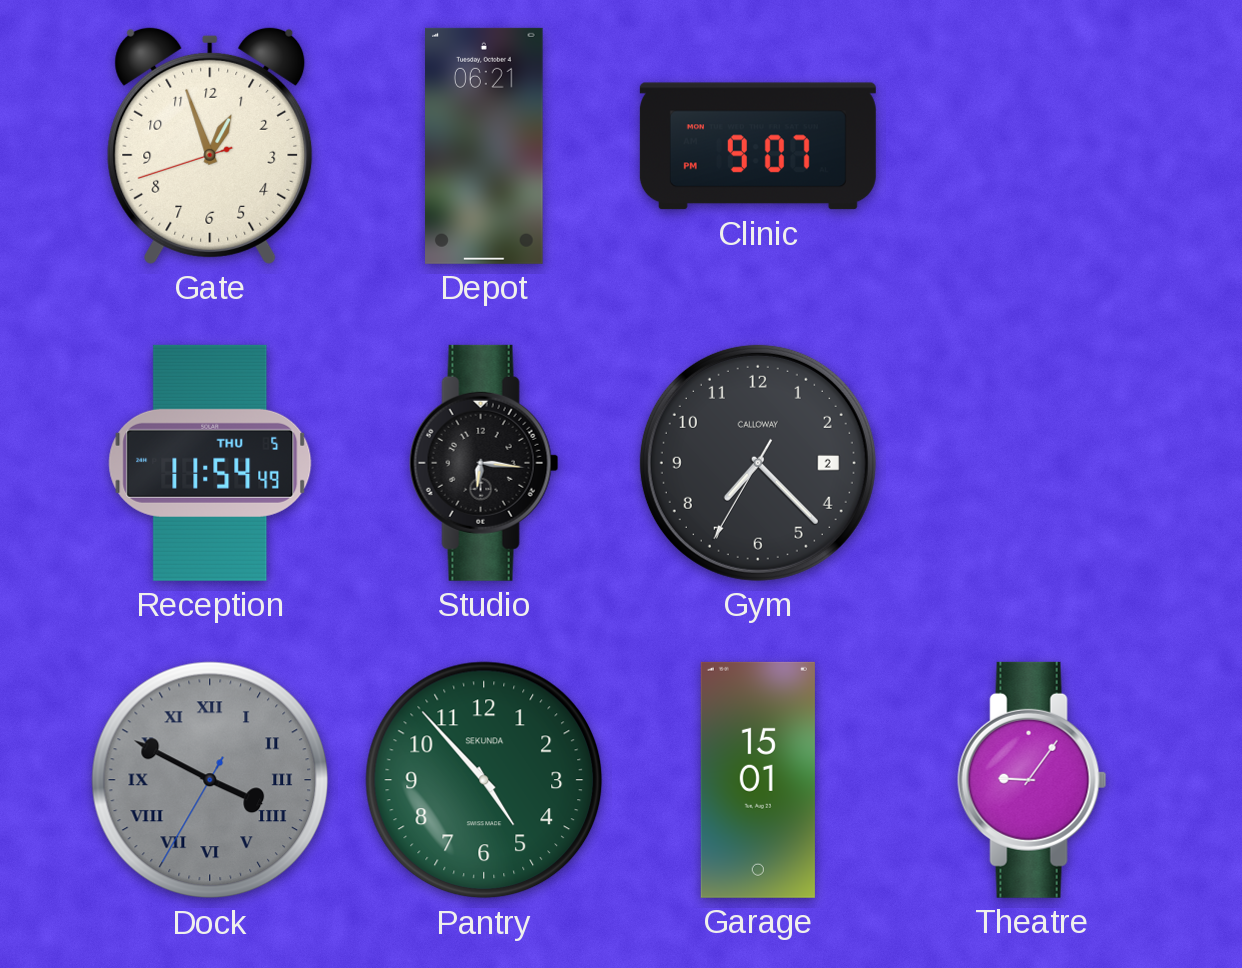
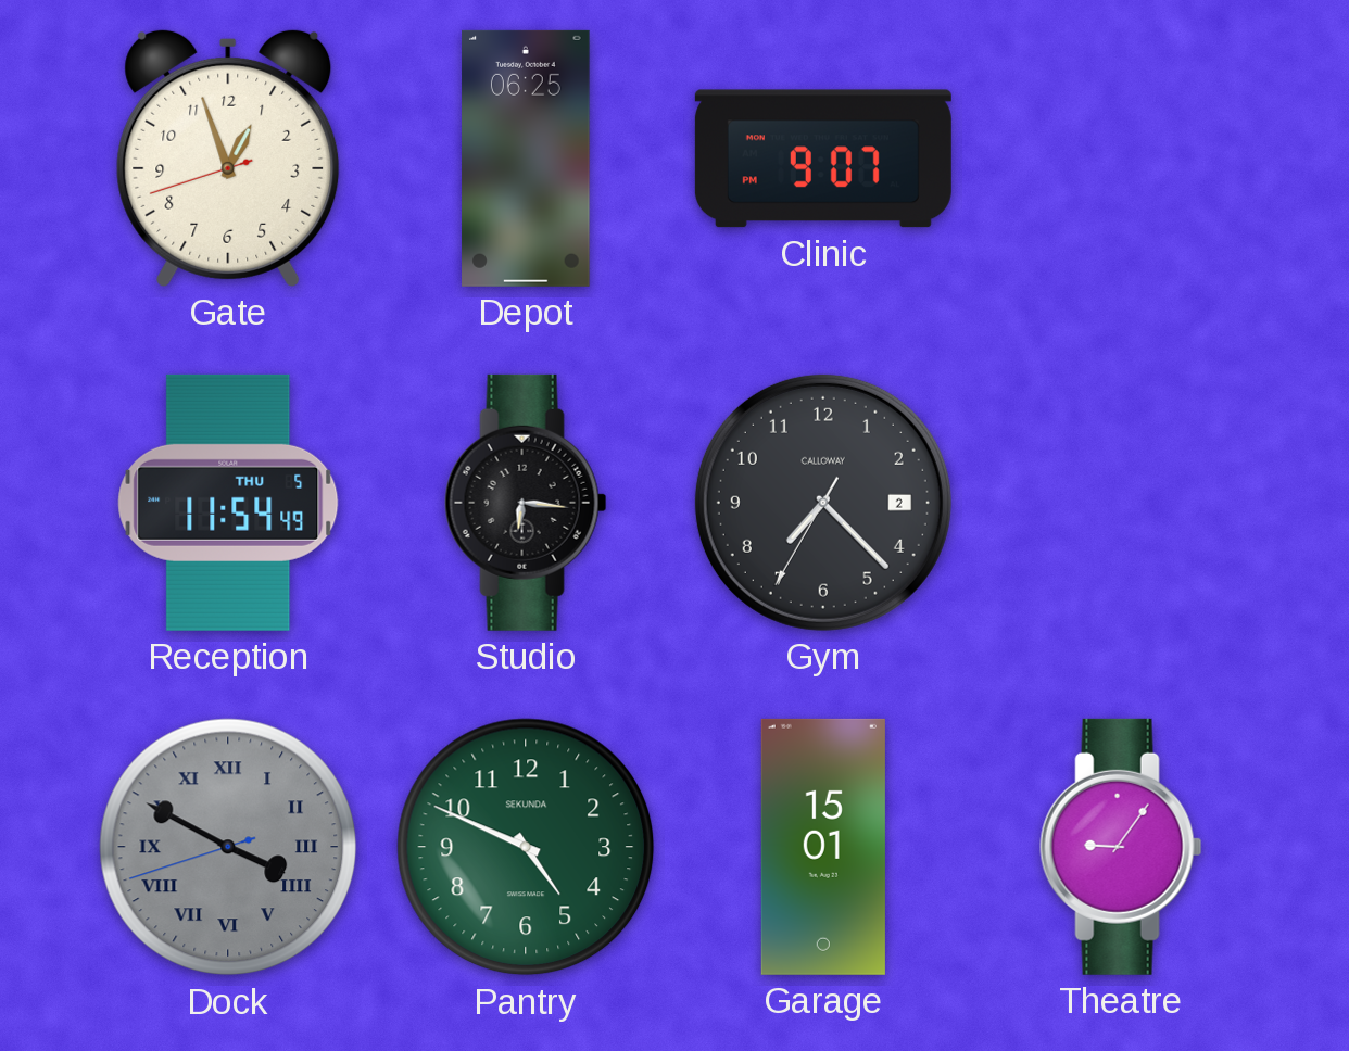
Depot: 06:21 -> 06:25 (526, 159)
Dock: 3:49:35 -> 3:49:42 (228, 847)
Pantry: 4:53 -> 4:49 (526, 847)
